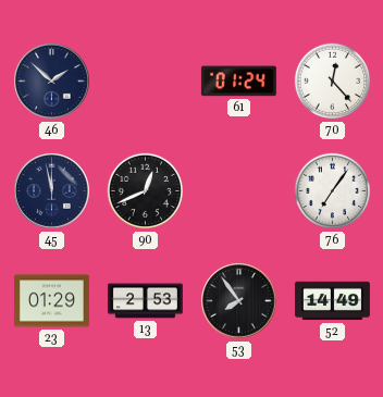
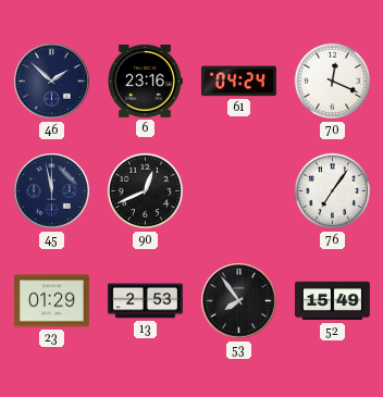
6: none -> 23:16 (146, 80)
61: 01:24 -> 04:24 (238, 82)
70: 12:23 -> 12:19 (333, 82)
52: 14:49 -> 15:49 (332, 301)
